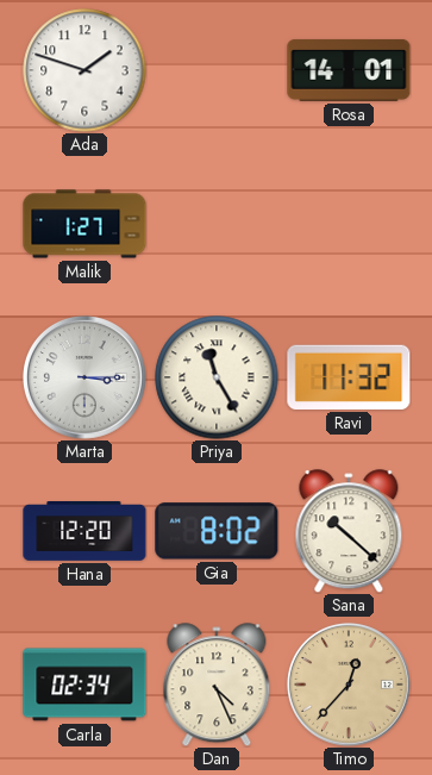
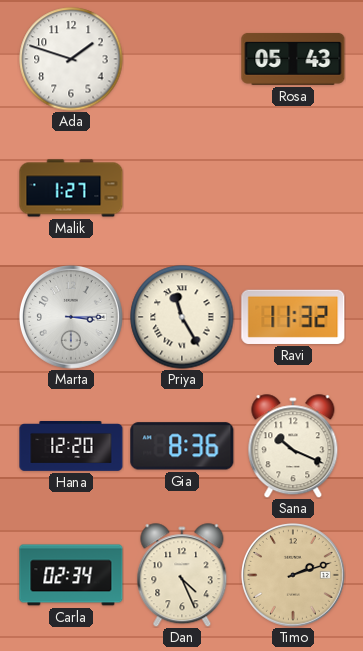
Rosa: 14:01 -> 05:43 (293, 59)
Gia: 8:02 -> 8:36 (182, 446)
Sana: 10:22 -> 10:19 (293, 446)
Timo: 12:37 -> 2:12 (293, 575)
